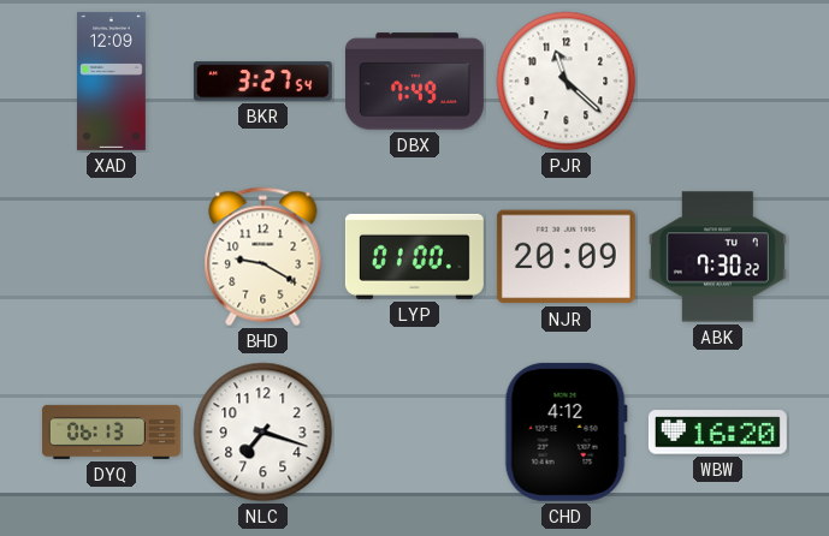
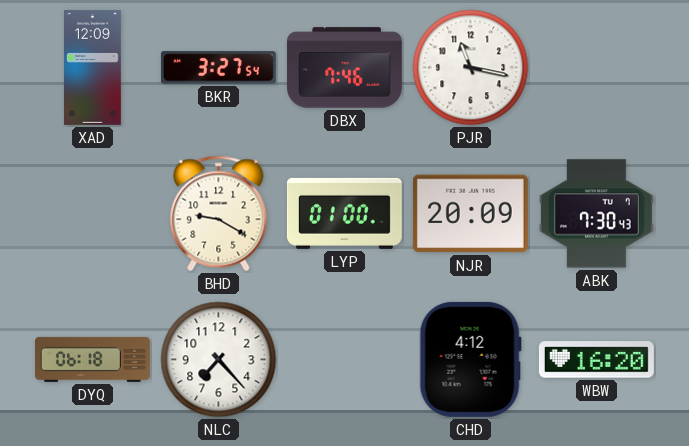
DBX: 7:49 -> 7:46 (344, 68)
PJR: 11:22 -> 11:17 (471, 68)
ABK: 7:30:22 -> 7:30:43 (596, 214)
DYQ: 06:13 -> 06:18 (92, 359)
NLC: 7:18 -> 7:23 (219, 360)
